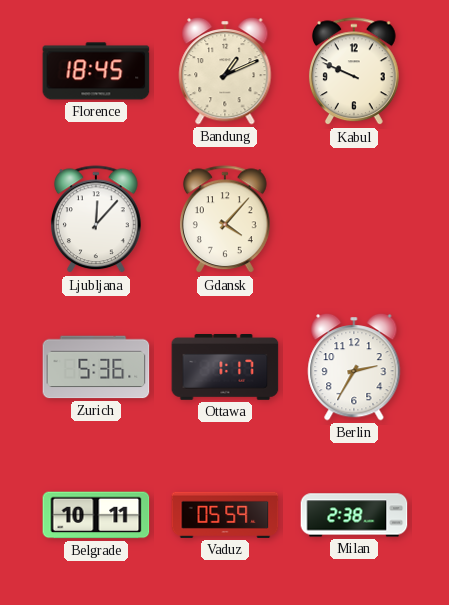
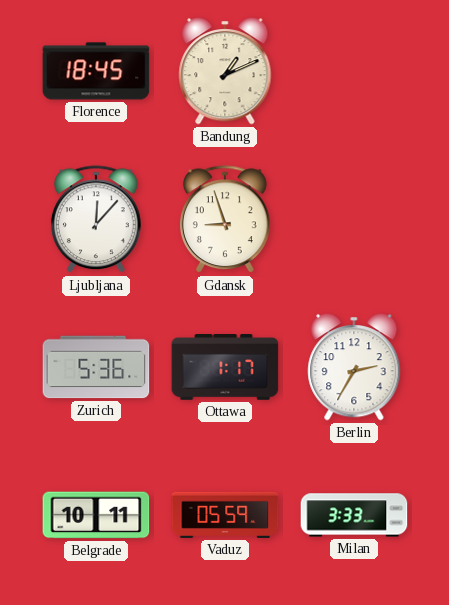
Kabul: 9:49 -> none (354, 72)
Gdansk: 4:07 -> 8:57 (225, 220)
Milan: 2:38 -> 3:33 (354, 515)
